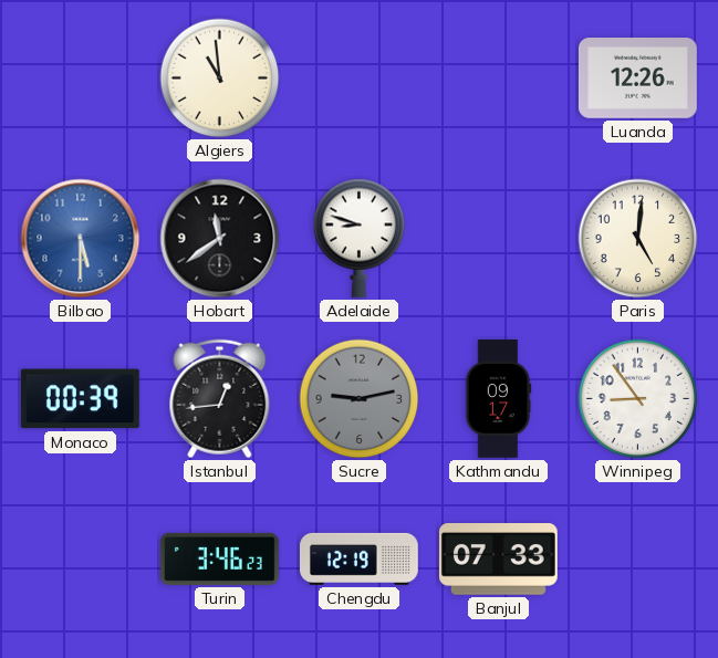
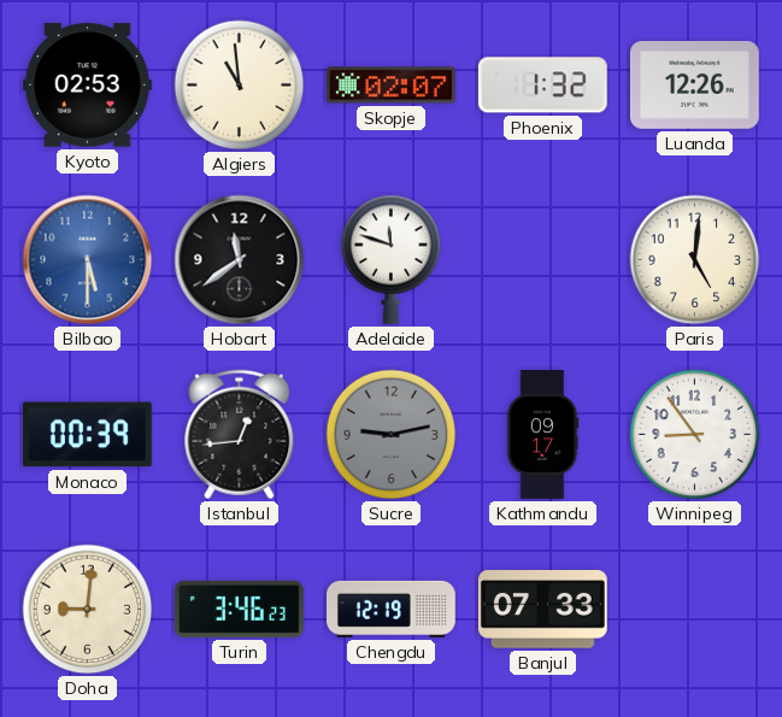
Kyoto: none -> 02:53 (87, 86)
Skopje: none -> 02:07 (390, 86)
Phoenix: none -> 1:32 (542, 86)
Adelaide: 8:48 -> 11:48 (392, 259)
Doha: none -> 9:01 (88, 610)
